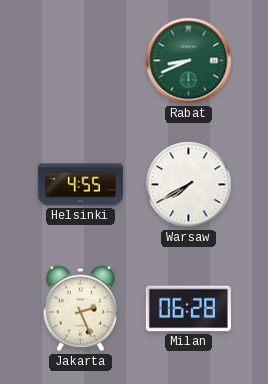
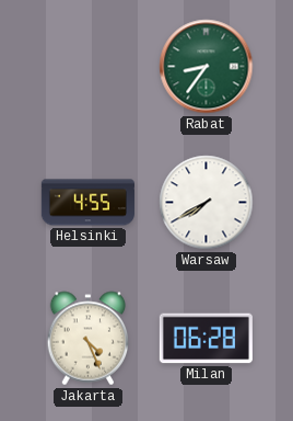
Rabat: 8:41 -> 8:36 (207, 67)
Jakarta: 2:26 -> 4:26 (89, 339)
